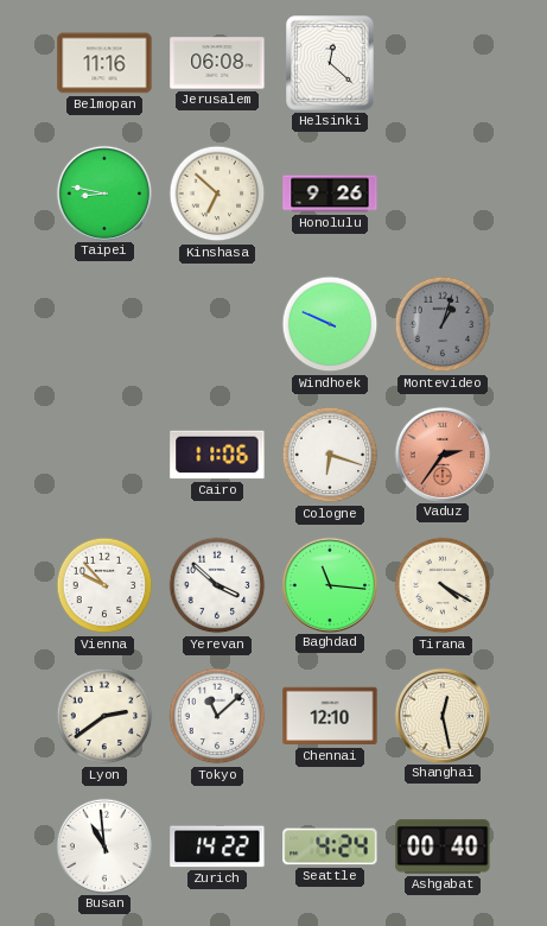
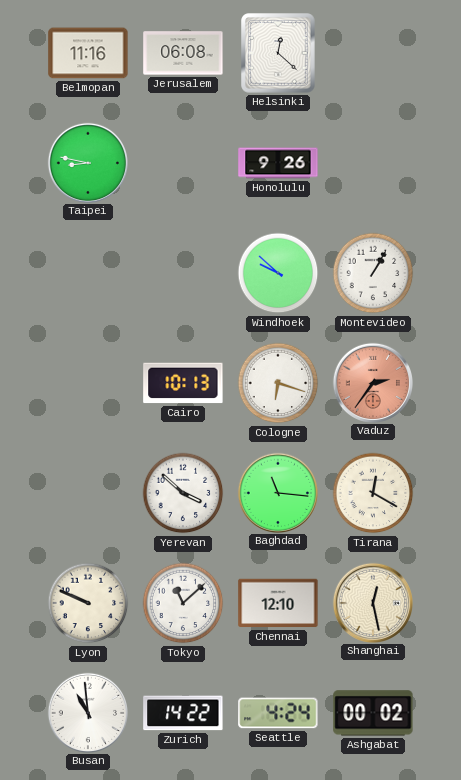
Kinshasa: 6:52 -> none (217, 194)
Windhoek: 9:49 -> 9:52 (278, 273)
Montevideo: 1:03 -> 1:05 (373, 273)
Montevideo dial: grey -> white (373, 273)
Cairo: 11:06 -> 10:13 (183, 383)
Vienna: 9:53 -> none (104, 585)
Tirana: 4:20 -> 12:20 (373, 493)
Lyon: 2:39 -> 9:49 (88, 603)
Ashgabat: 00:40 -> 00:02 (373, 713)
